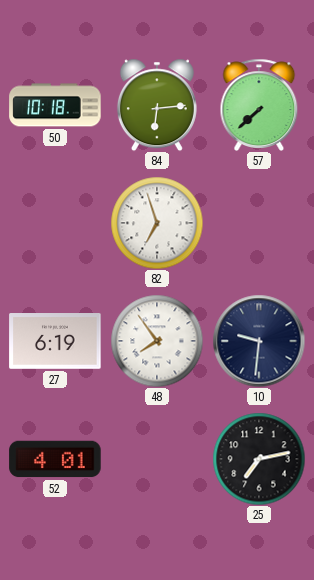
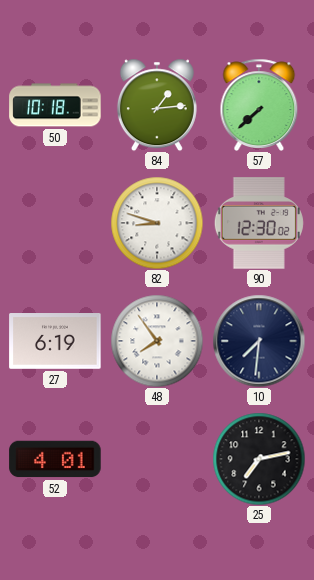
84: 6:14 -> 1:14 (157, 105)
82: 6:57 -> 8:48 (157, 223)
90: none -> 12:30 (259, 223)
10: 9:31 -> 7:31 (259, 341)
